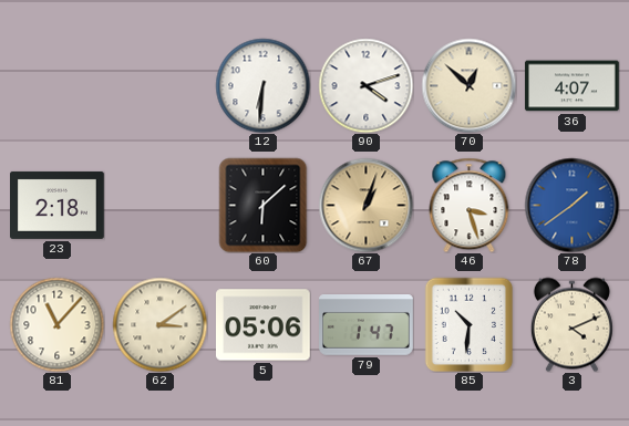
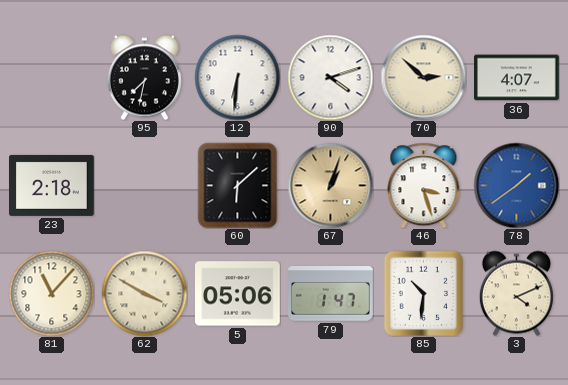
95: none -> 7:32 (144, 77)
70: 12:52 -> 2:52 (423, 77)
62: 3:09 -> 3:50 (144, 293)
